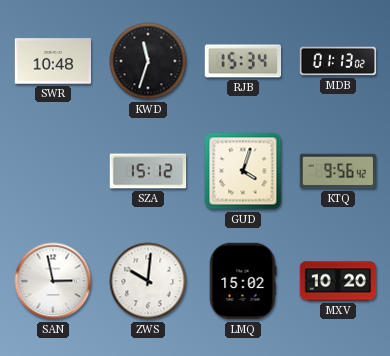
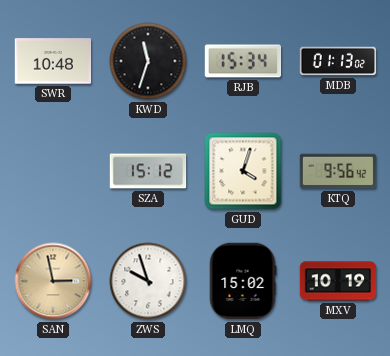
SAN dial: white -> champagne (53, 281)
ZWS: 10:01 -> 9:57 (148, 281)
MXV: 10:20 -> 10:19 (338, 281)
